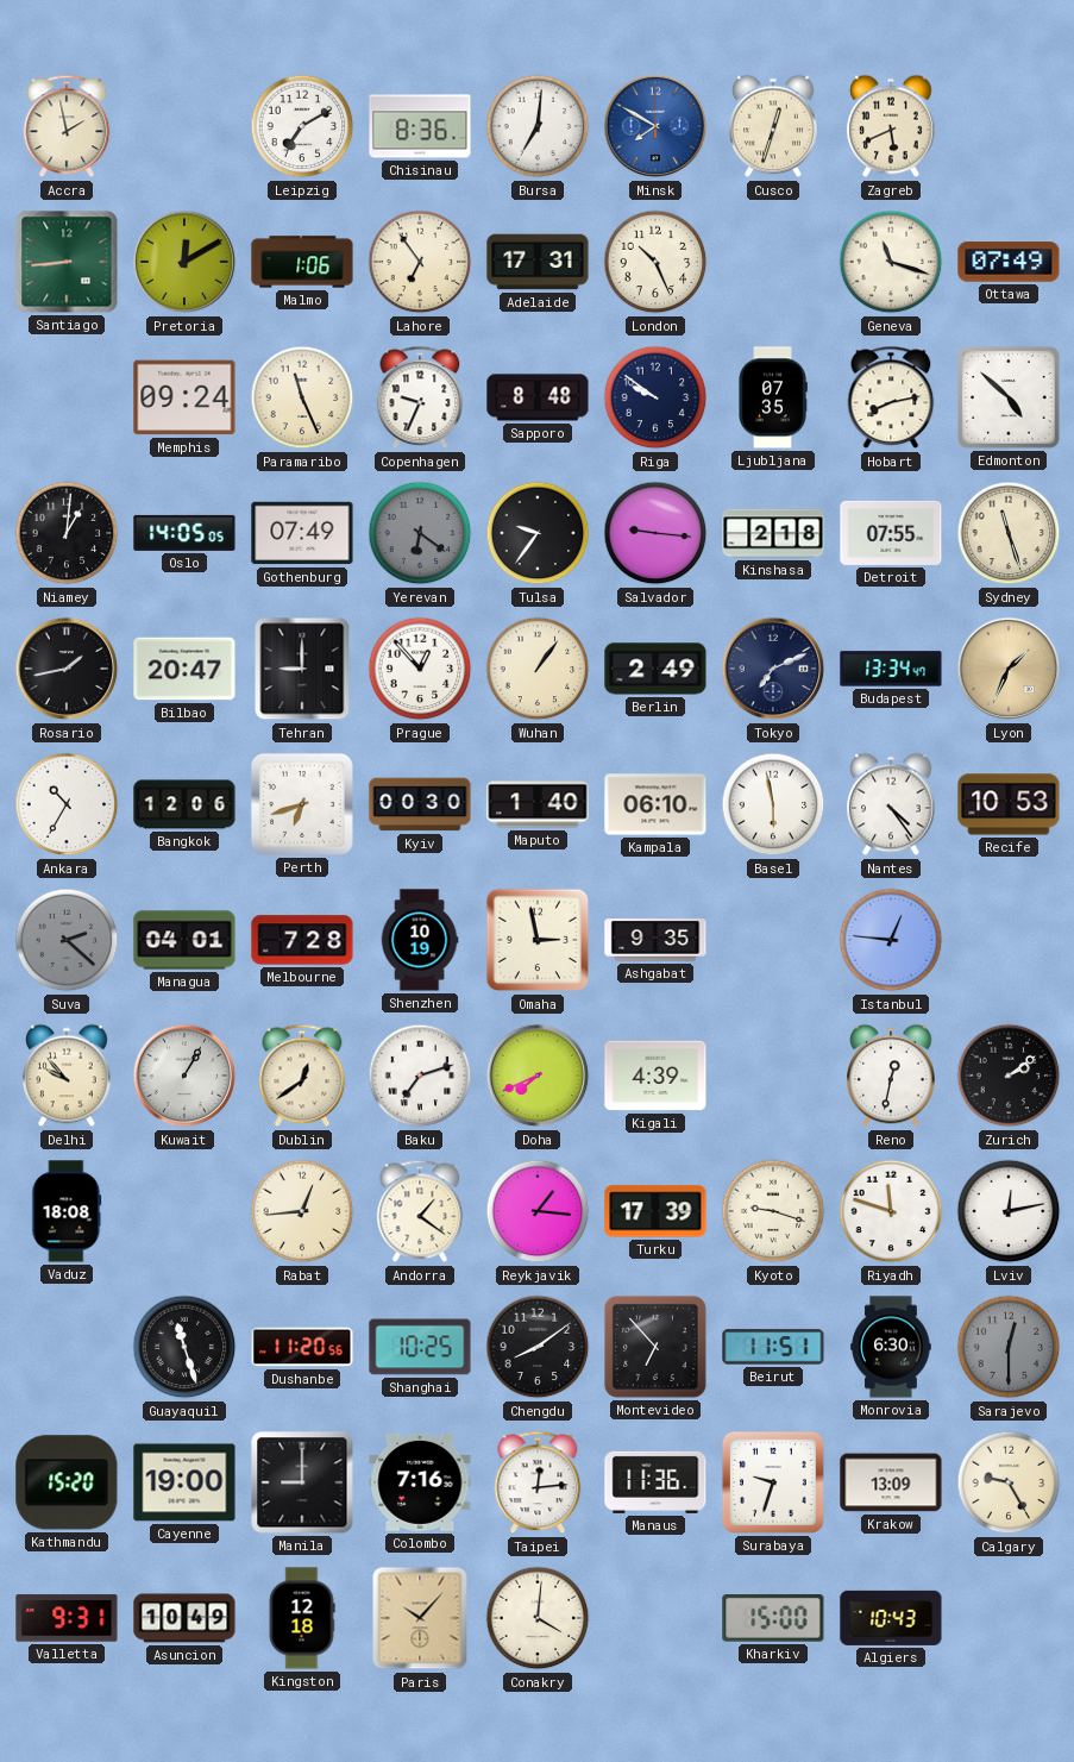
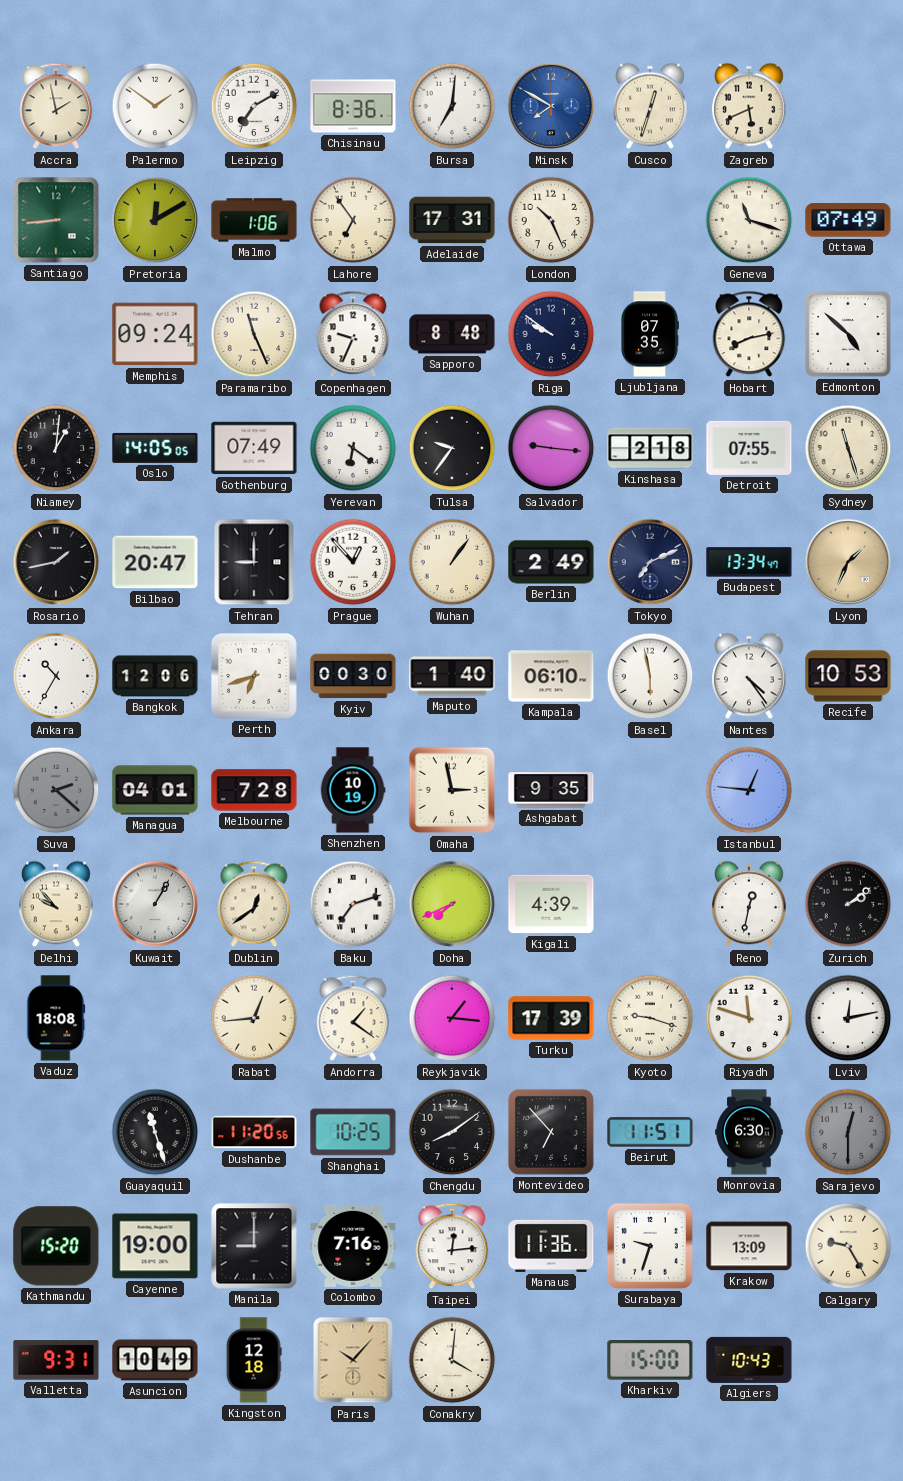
Palermo: none -> 1:51 (155, 106)
Yerevan dial: grey -> white (353, 448)
